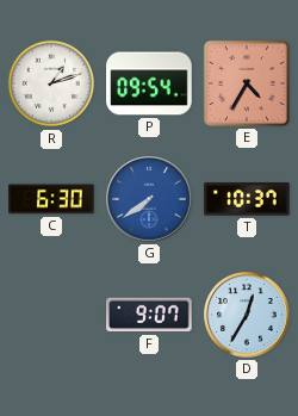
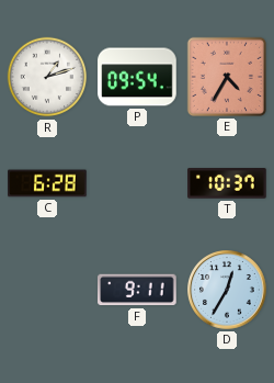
C: 6:30 -> 6:28 (47, 183)
G: 7:39 -> none (150, 200)
F: 9:07 -> 9:11 (137, 290)
